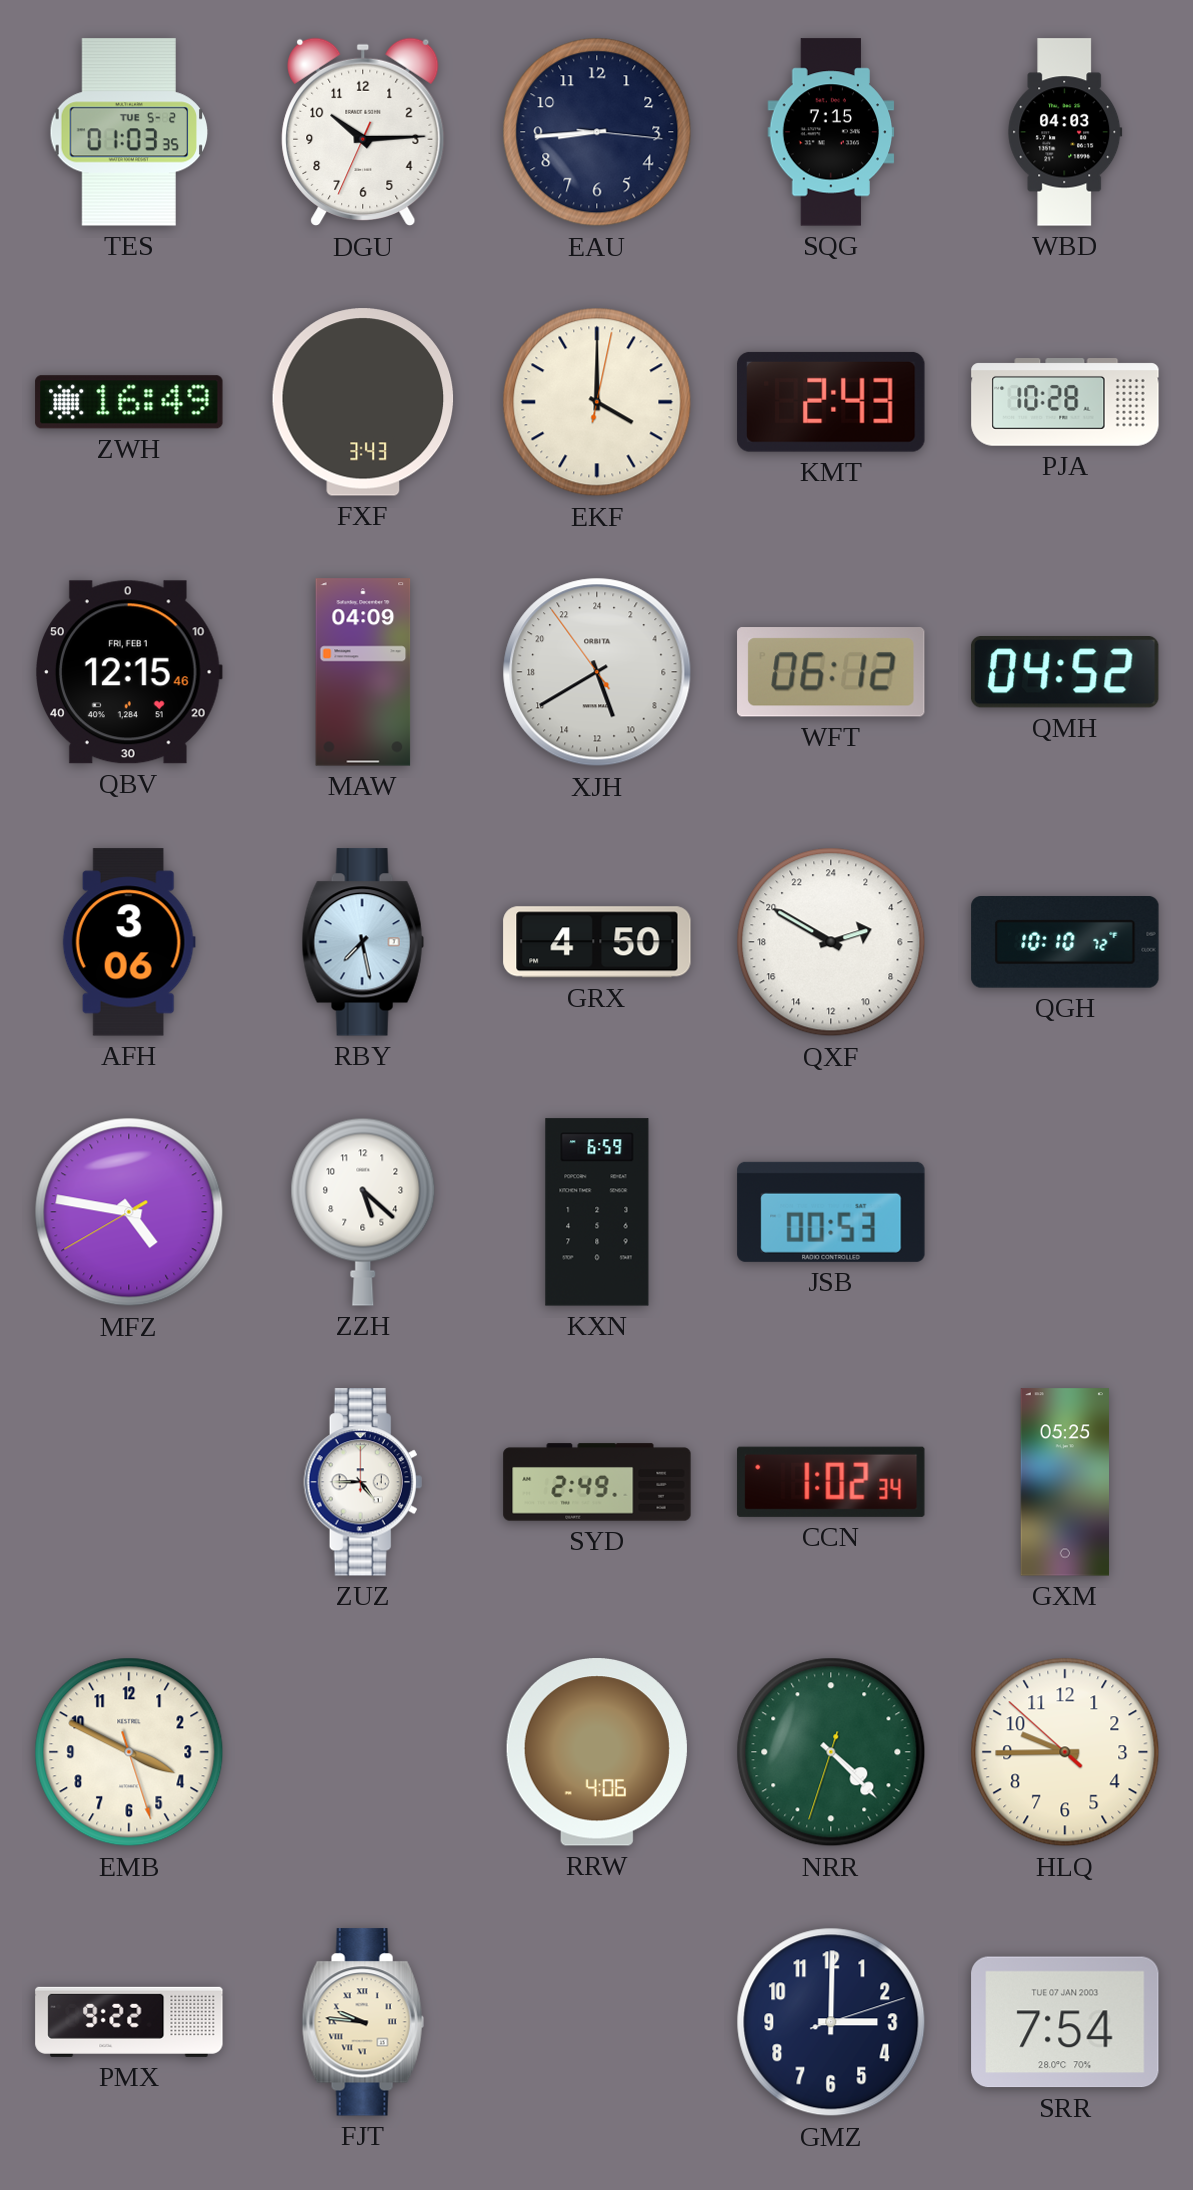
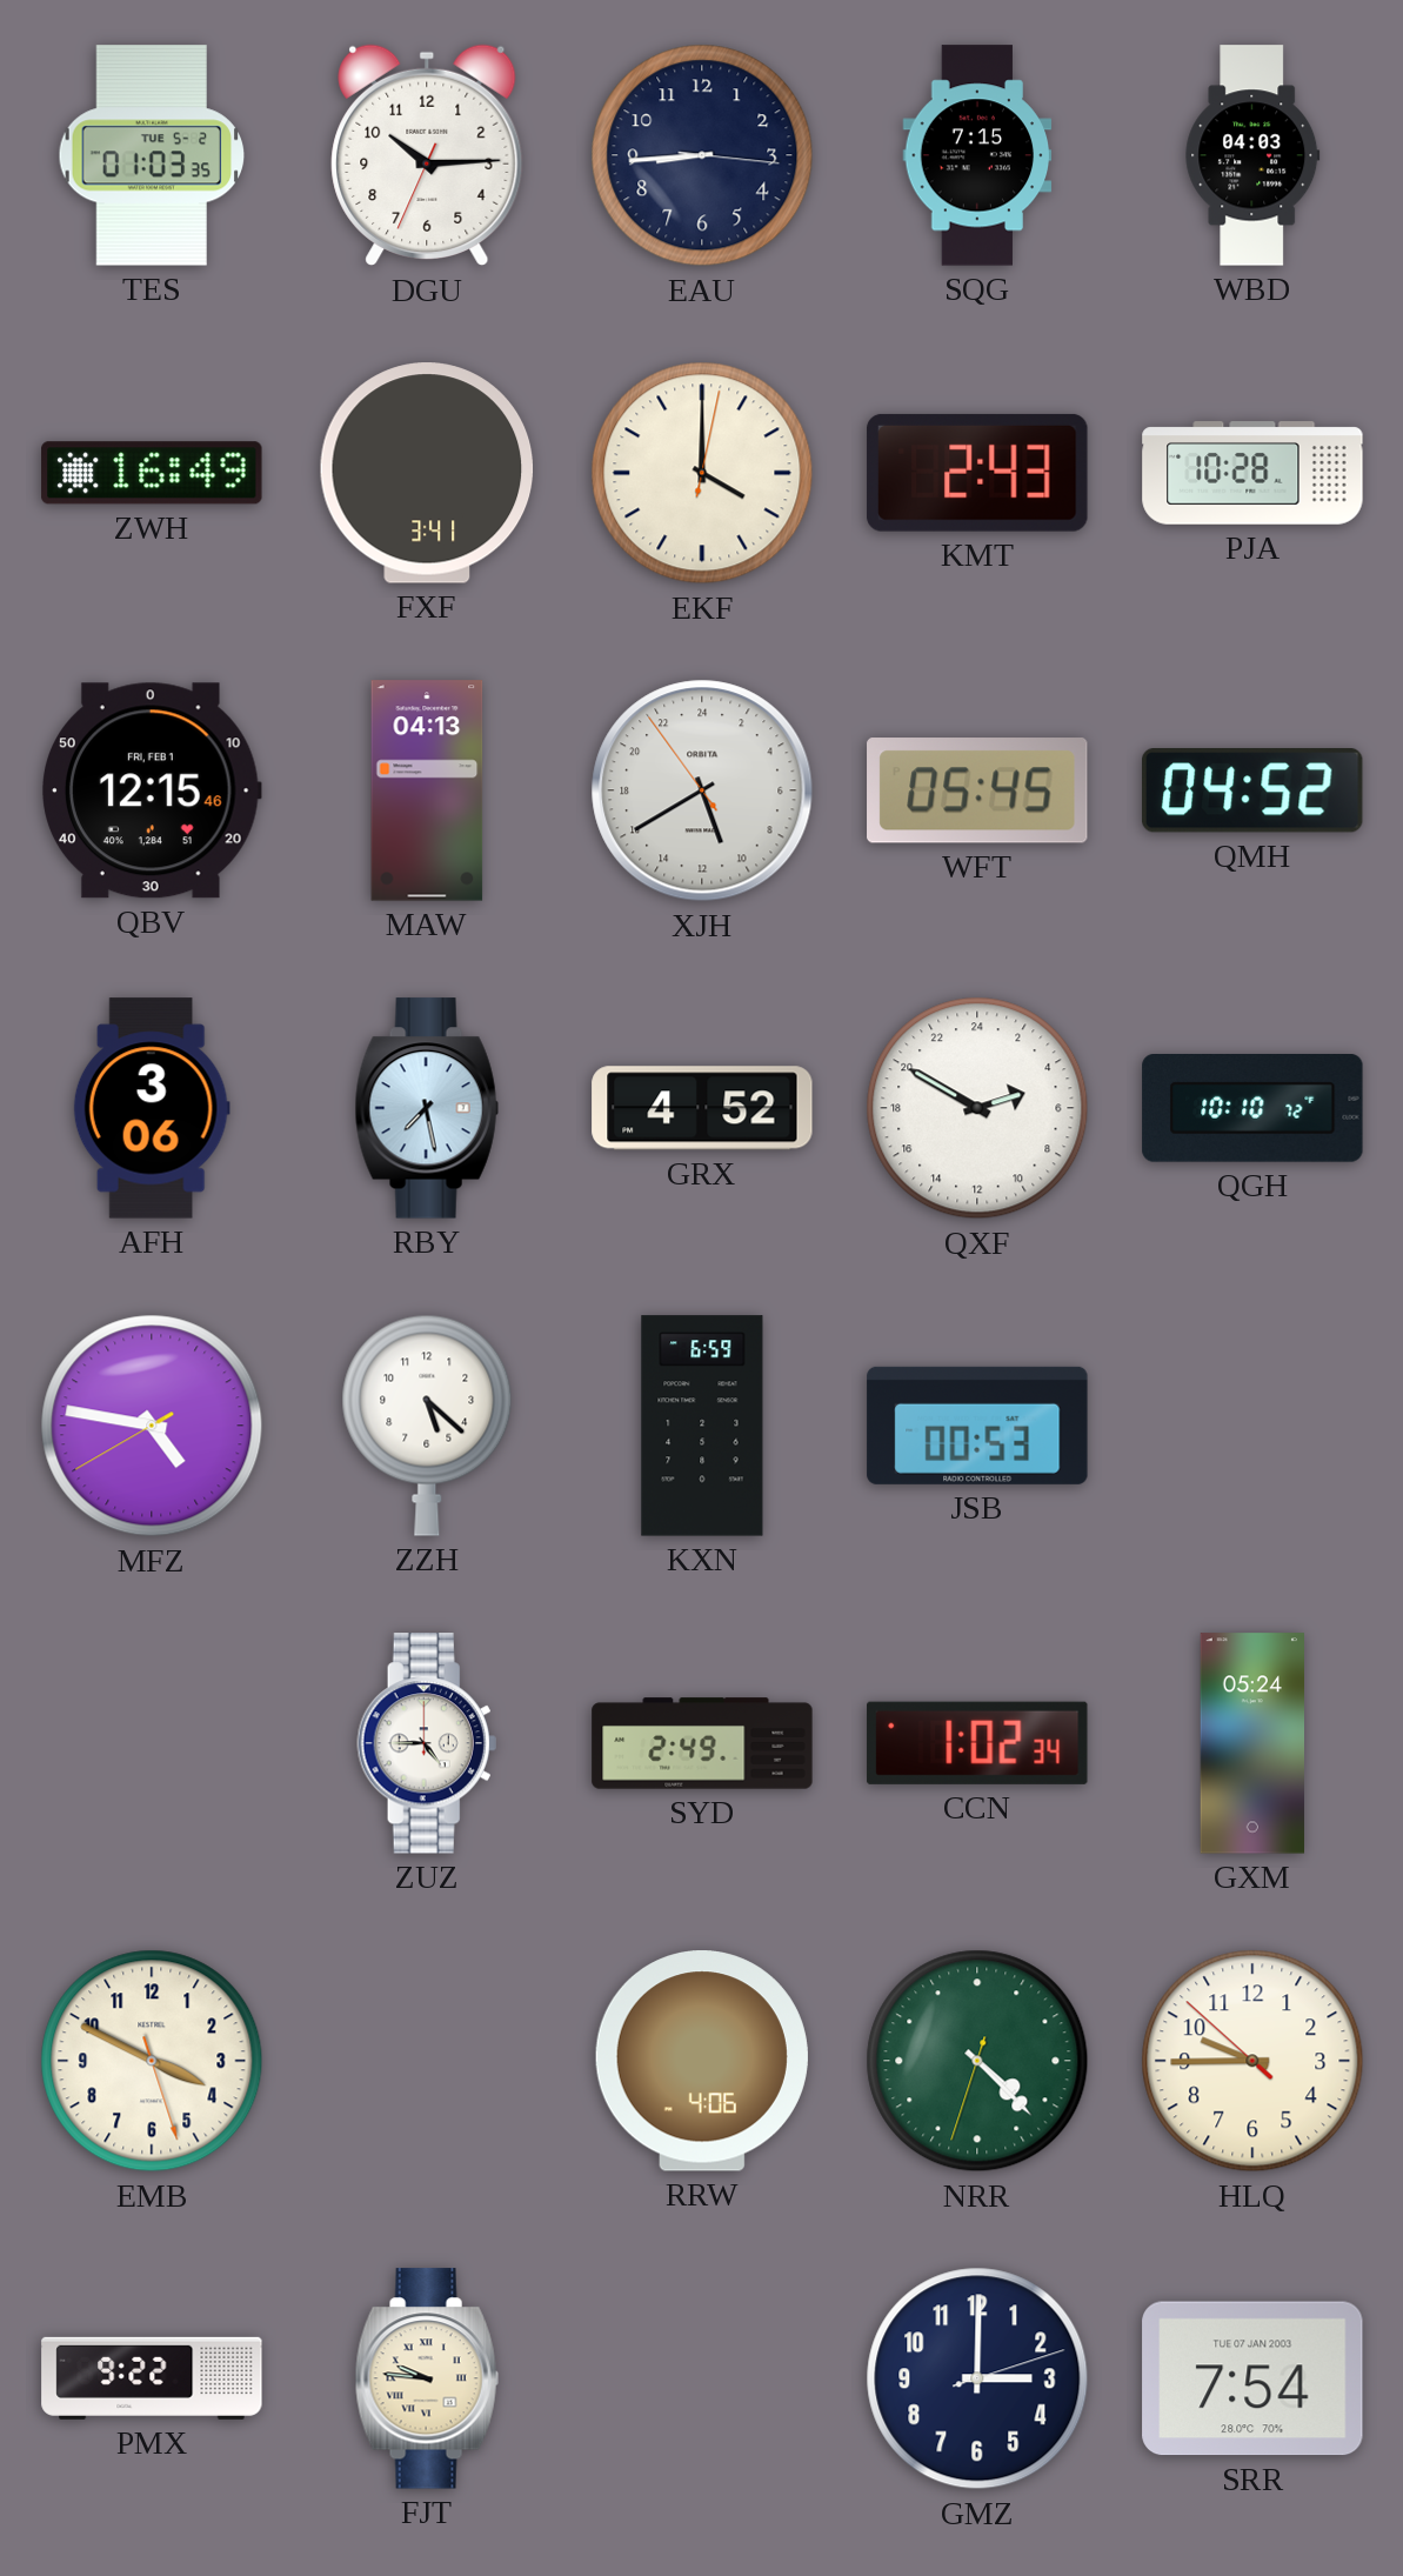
FXF: 3:43 -> 3:41 (427, 473)
MAW: 04:09 -> 04:13 (427, 790)
WFT: 06:12 -> 05:45 (977, 790)
GRX: 4:50 -> 4:52 (702, 1108)
GXM: 05:25 -> 05:24 (1251, 1743)
